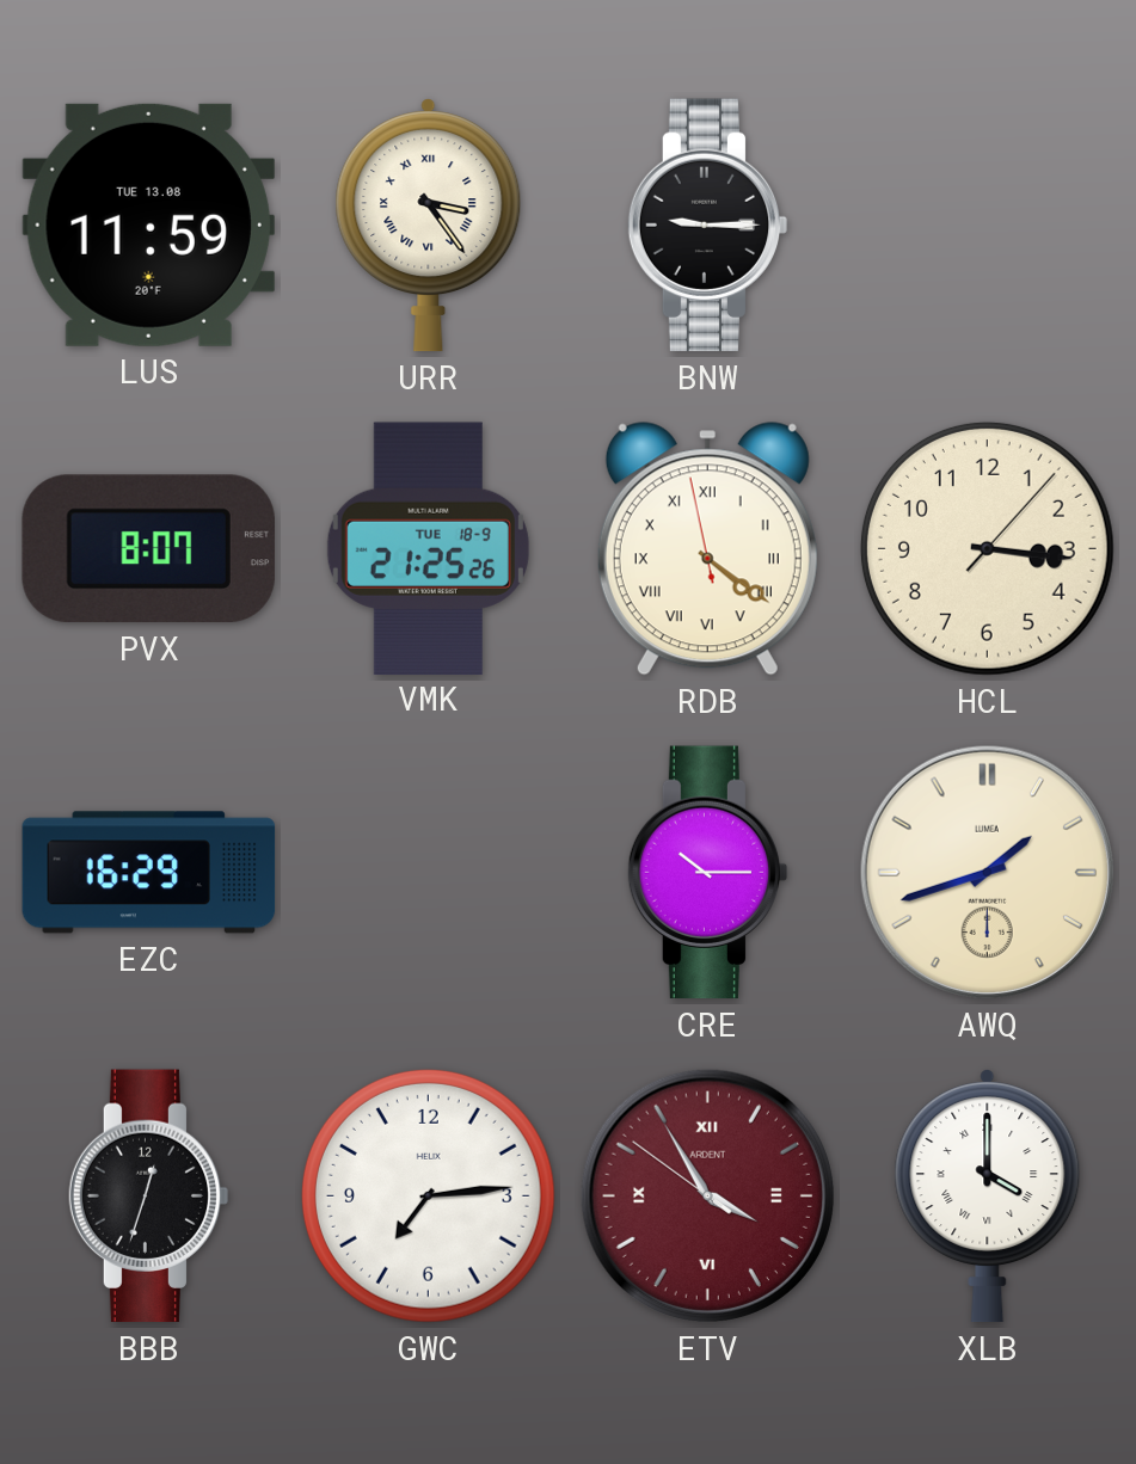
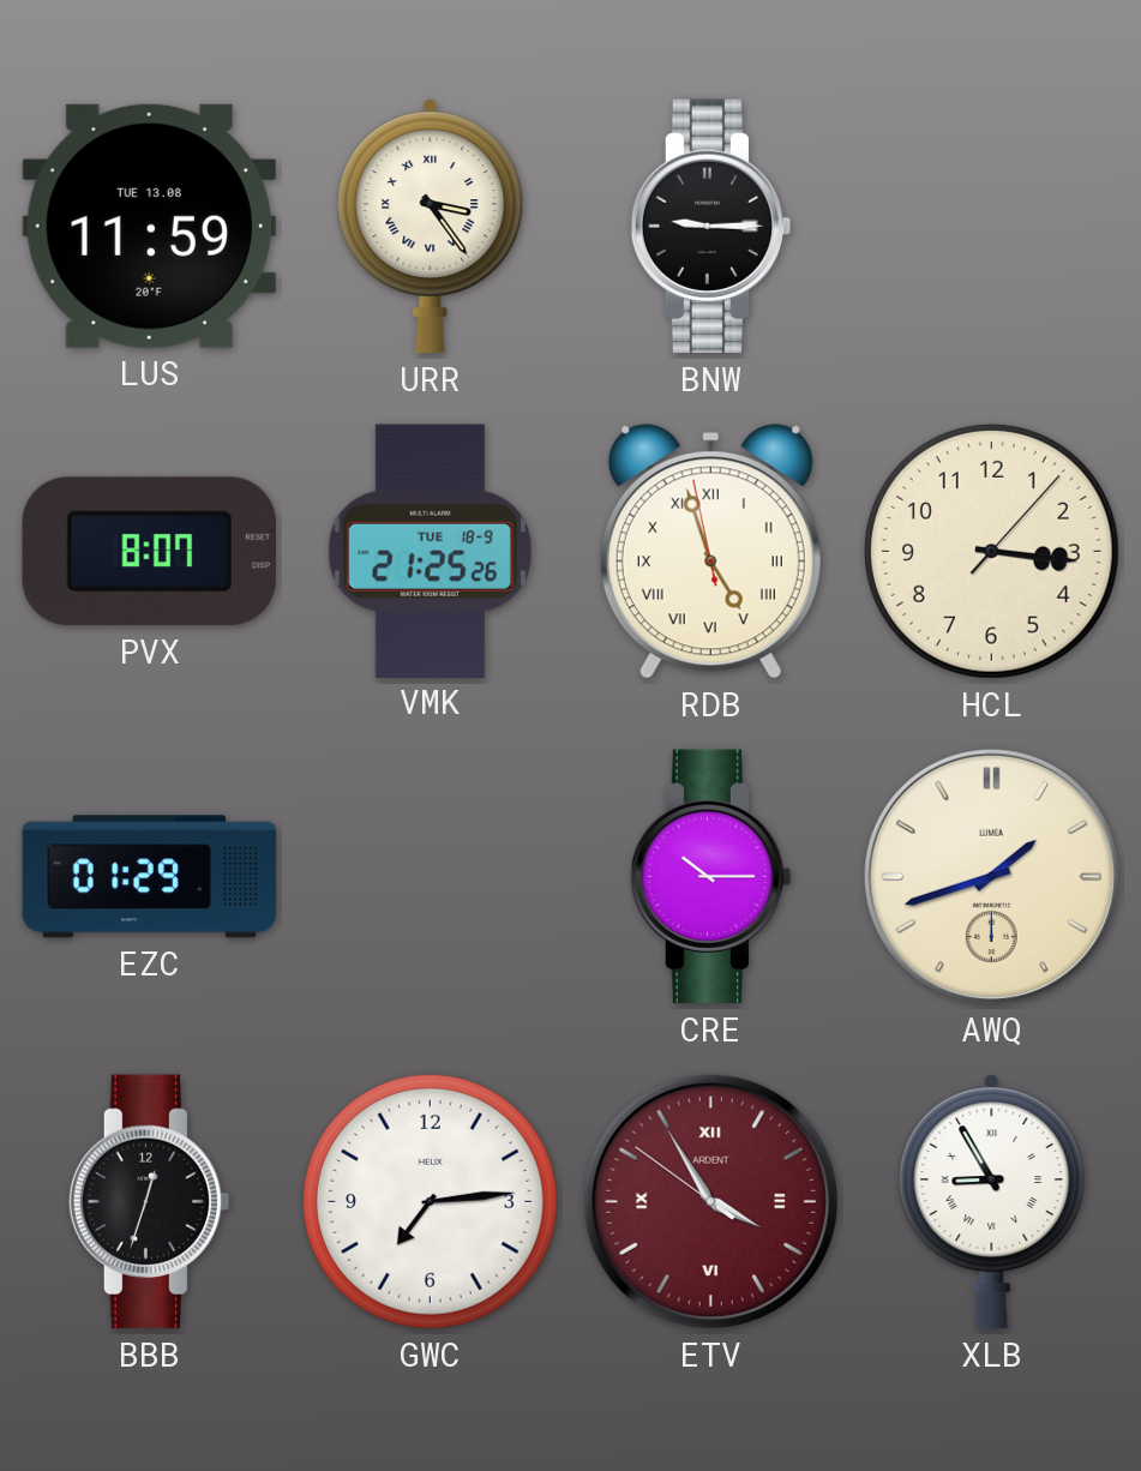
RDB: 4:20 -> 4:56 (710, 552)
EZC: 16:29 -> 01:29 (150, 877)
XLB: 4:00 -> 8:55 (992, 1202)
